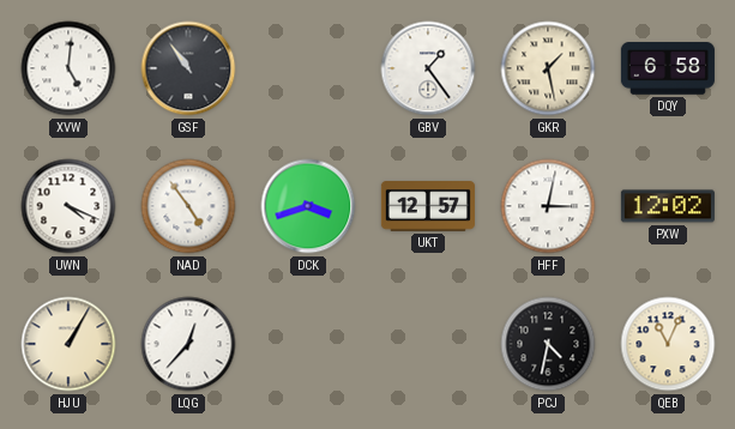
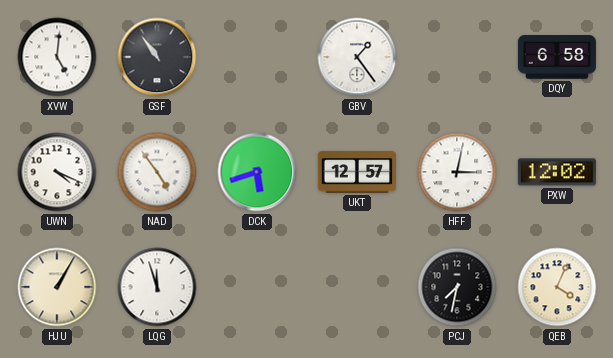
GKR: 1:28 -> none (548, 68)
DCK: 3:42 -> 5:42 (257, 172)
LQG: 12:37 -> 11:57 (157, 287)
PCJ: 4:32 -> 7:32 (457, 287)
QEB: 11:04 -> 4:04 (557, 287)
